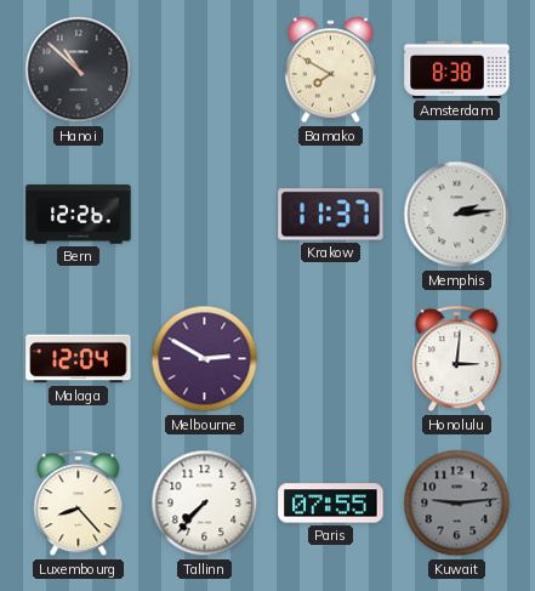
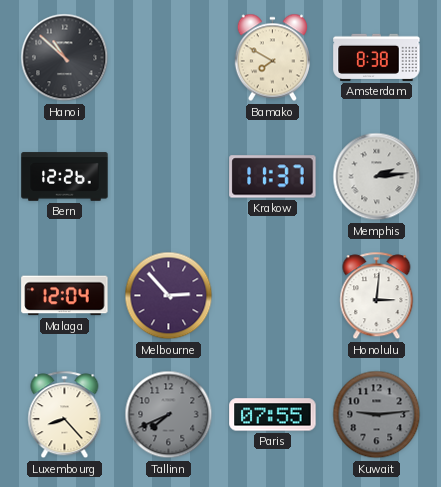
Melbourne: 2:50 -> 2:53 (169, 296)
Tallinn: 7:37 -> 7:41 (169, 415)
Tallinn dial: white -> grey (169, 415)
